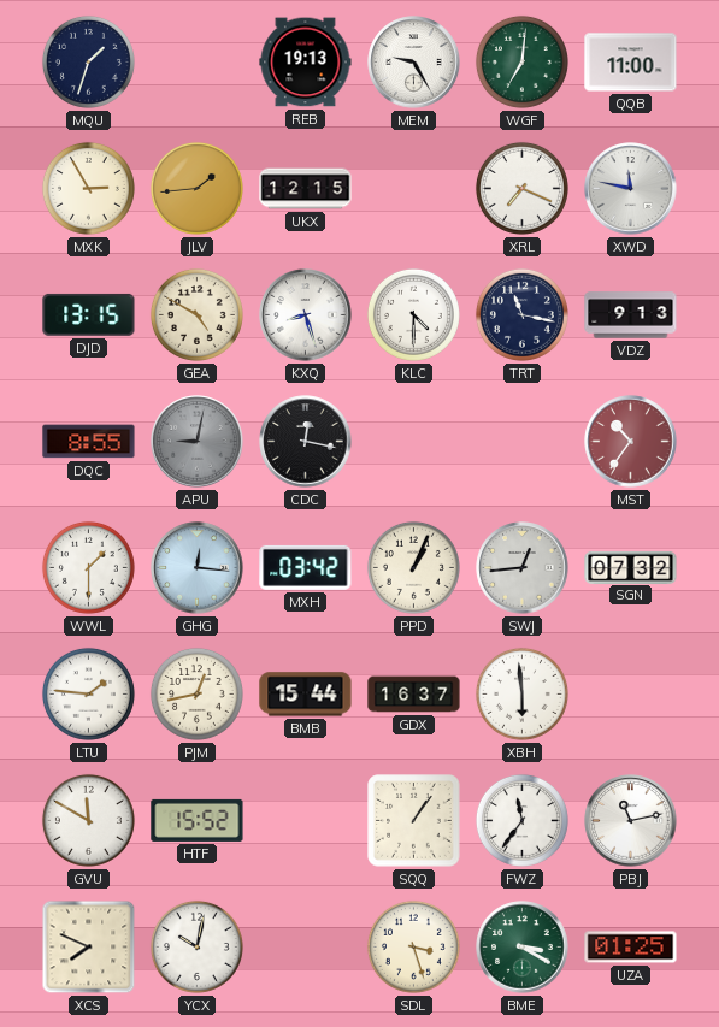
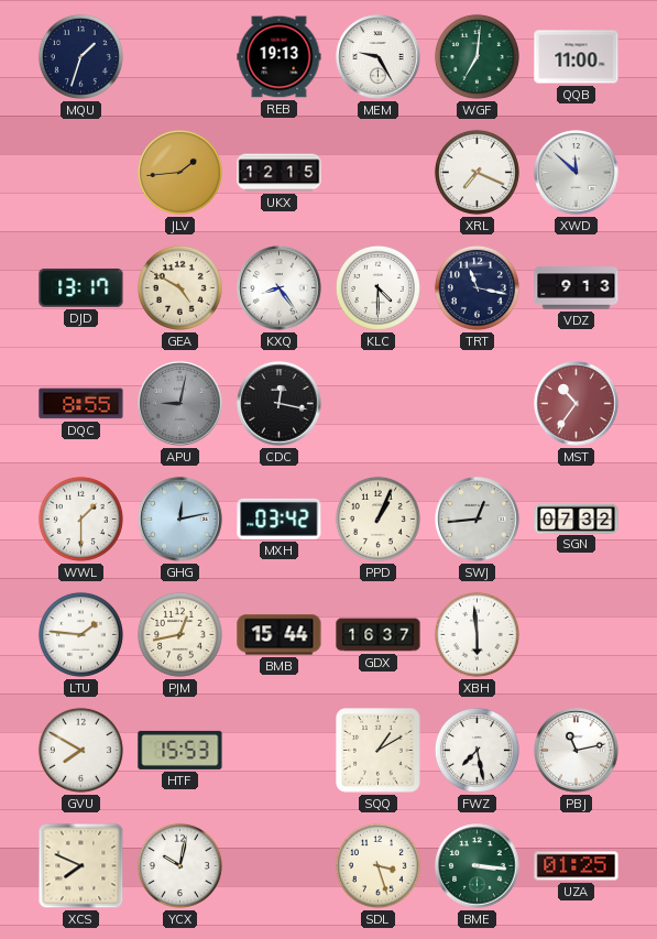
MXK: 2:55 -> none (88, 188)
XWD: 11:47 -> 11:52 (577, 173)
DJD: 13:15 -> 13:17 (81, 287)
KXQ: 8:27 -> 8:24 (280, 288)
GHG: 12:16 -> 12:13 (180, 520)
GVU: 11:50 -> 7:50 (80, 750)
HTF: 15:52 -> 15:53 (180, 750)
SQQ: 1:06 -> 1:10 (379, 751)
FWZ: 11:36 -> 7:28 (477, 750)
BME: 3:20 -> 3:16 (478, 866)
